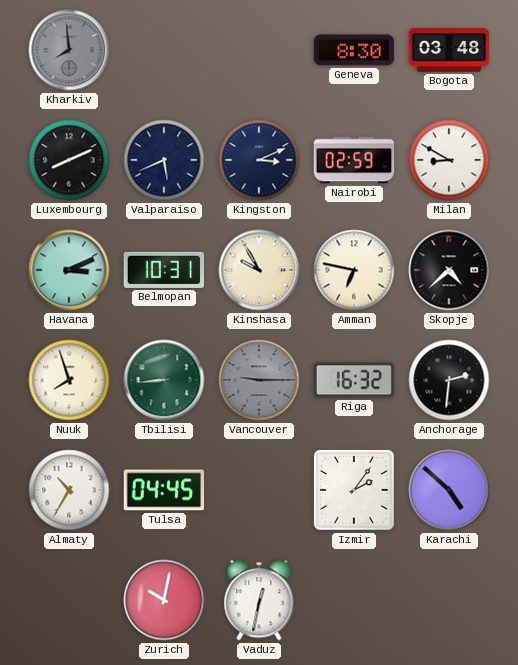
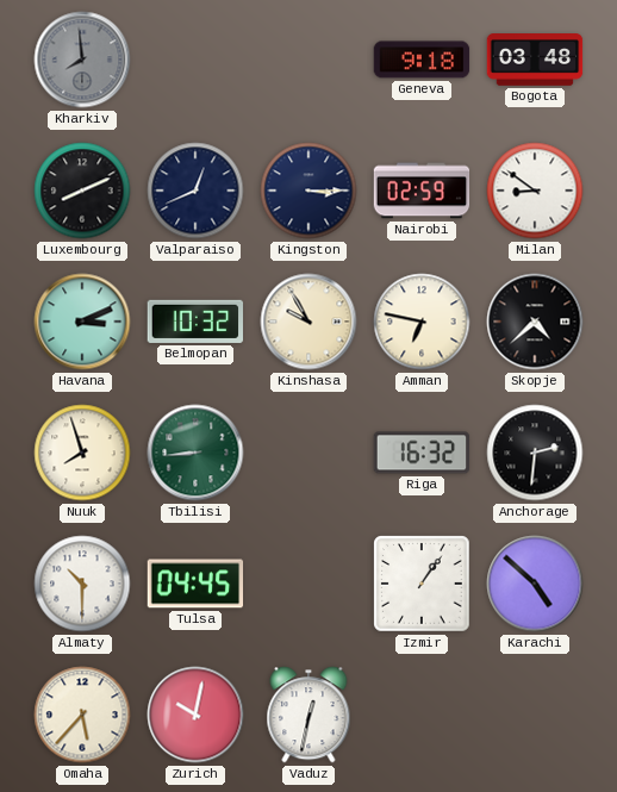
Geneva: 8:30 -> 9:18 (422, 60)
Valparaiso: 5:41 -> 12:41 (195, 191)
Kingston: 3:11 -> 3:15 (308, 191)
Milan: 8:50 -> 8:51 (535, 191)
Belmopan: 10:31 -> 10:32 (195, 322)
Vancouver: 9:15 -> none (259, 380)
Almaty: 10:35 -> 10:30 (82, 584)
Izmir: 2:06 -> 1:06 (422, 584)
Omaha: none -> 5:37 (82, 715)
